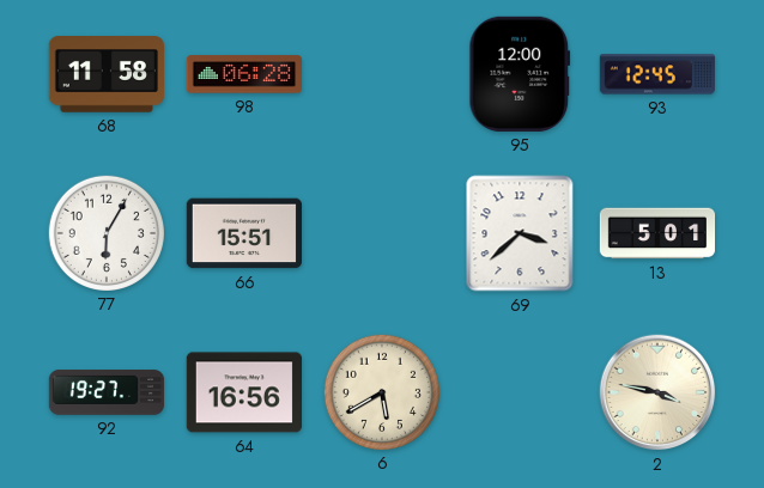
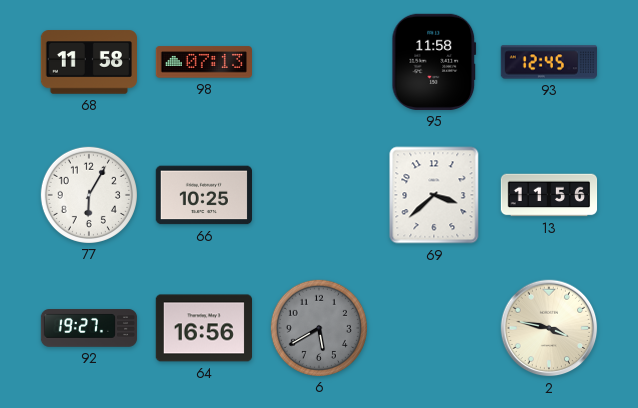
98: 06:28 -> 07:13 (203, 62)
95: 12:00 -> 11:58 (434, 62)
66: 15:51 -> 10:25 (203, 195)
13: 5:01 -> 11:56 (549, 195)
6 dial: cream -> grey (318, 327)
